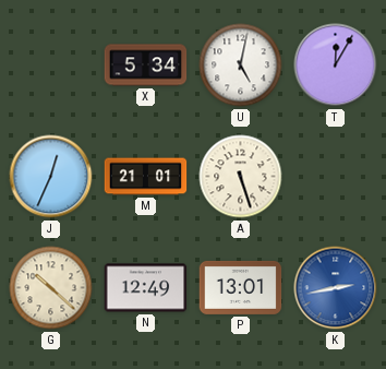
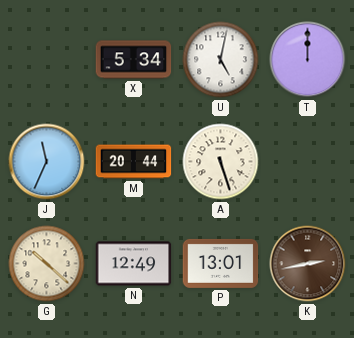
T: 12:05 -> 12:00 (308, 60)
J: 12:34 -> 11:34 (47, 162)
M: 21:01 -> 20:44 (134, 162)
K dial: blue -> brown (308, 264)
